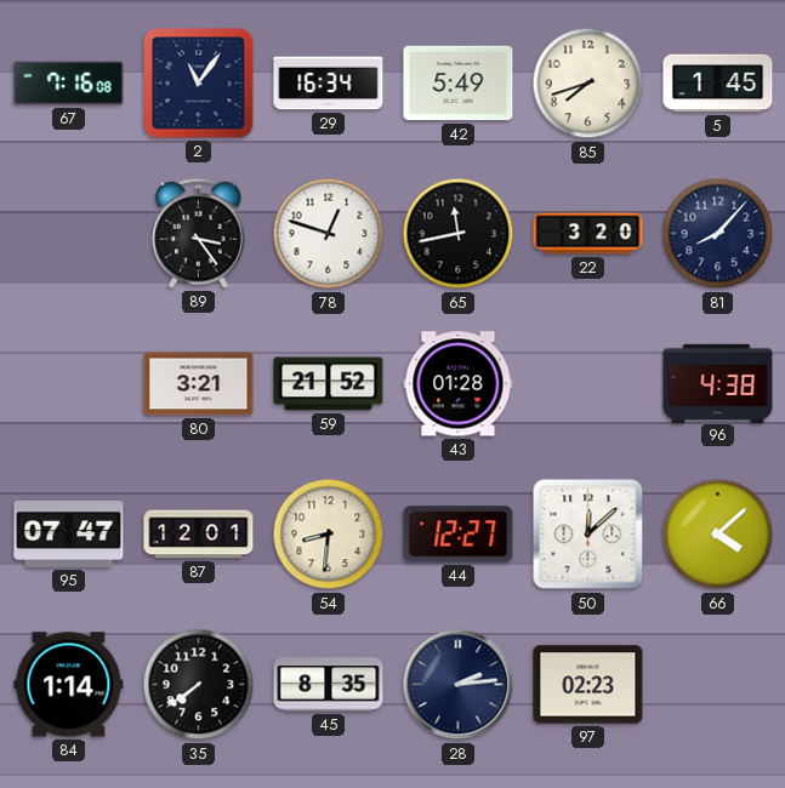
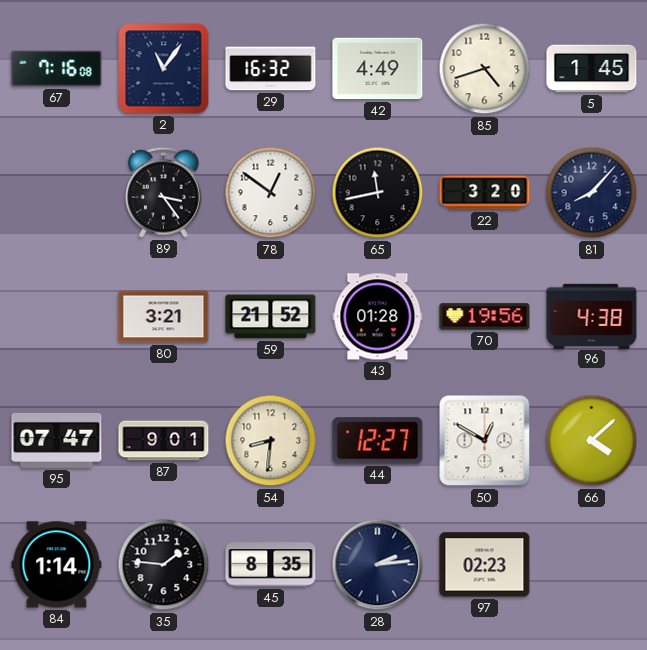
29: 16:34 -> 16:32 (271, 69)
42: 5:49 -> 4:49 (378, 69)
85: 7:42 -> 4:42 (485, 69)
78: 12:48 -> 12:51 (271, 193)
70: none -> 19:56 (485, 317)
87: 12:01 -> 9:01 (164, 441)
50: 12:08 -> 12:50 (485, 441)
35: 7:39 -> 1:46 (164, 565)
